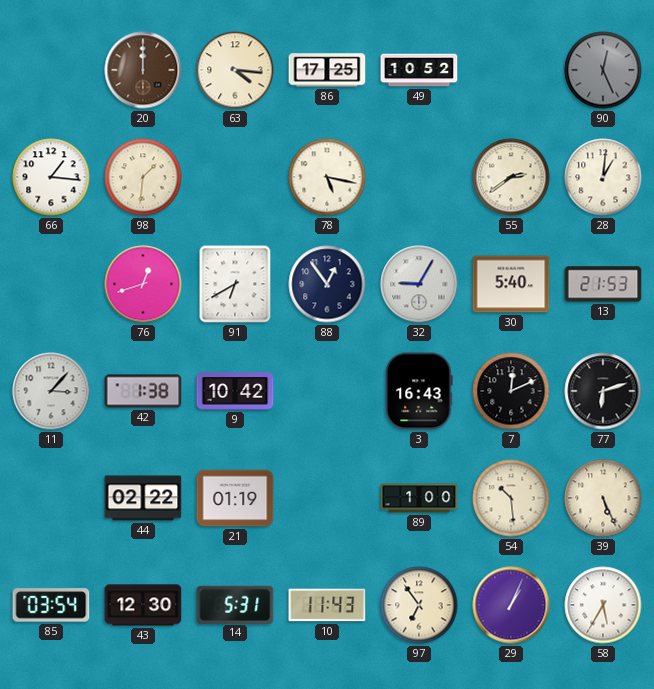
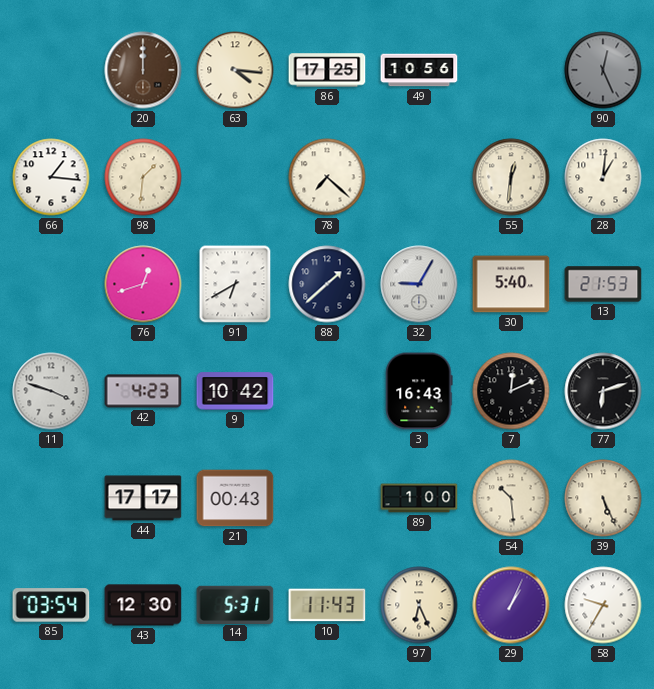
49: 10:52 -> 10:56 (419, 70)
78: 5:17 -> 7:22 (327, 177)
55: 2:39 -> 12:31 (511, 177)
88: 12:54 -> 1:38 (327, 284)
11: 3:07 -> 3:48 (51, 391)
42: 1:38 -> 4:23 (143, 391)
44: 02:22 -> 17:17 (143, 498)
21: 01:19 -> 00:43 (235, 498)
97: 6:54 -> 6:26 (419, 605)
58: 5:35 -> 9:35 (603, 605)
